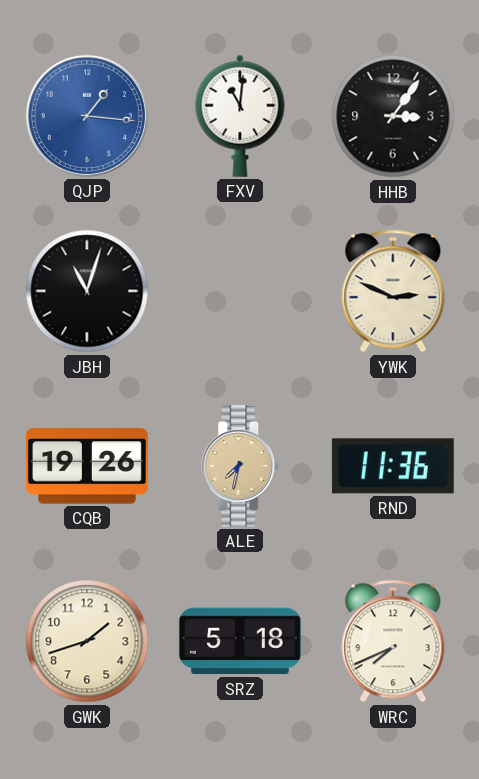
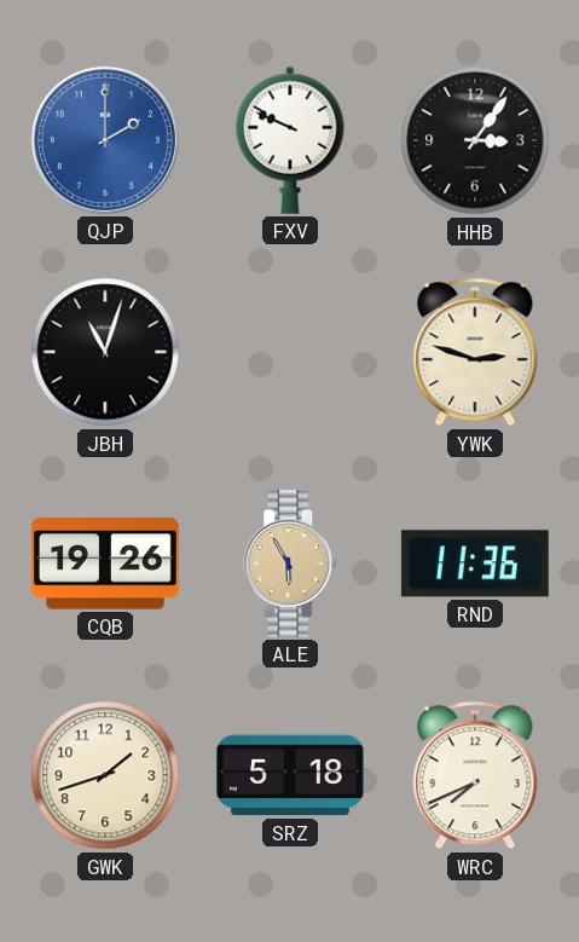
QJP: 1:16 -> 2:00 (105, 140)
FXV: 11:01 -> 9:49 (290, 140)
YWK: 2:49 -> 2:48 (475, 352)
ALE: 7:32 -> 5:55 (291, 565)
